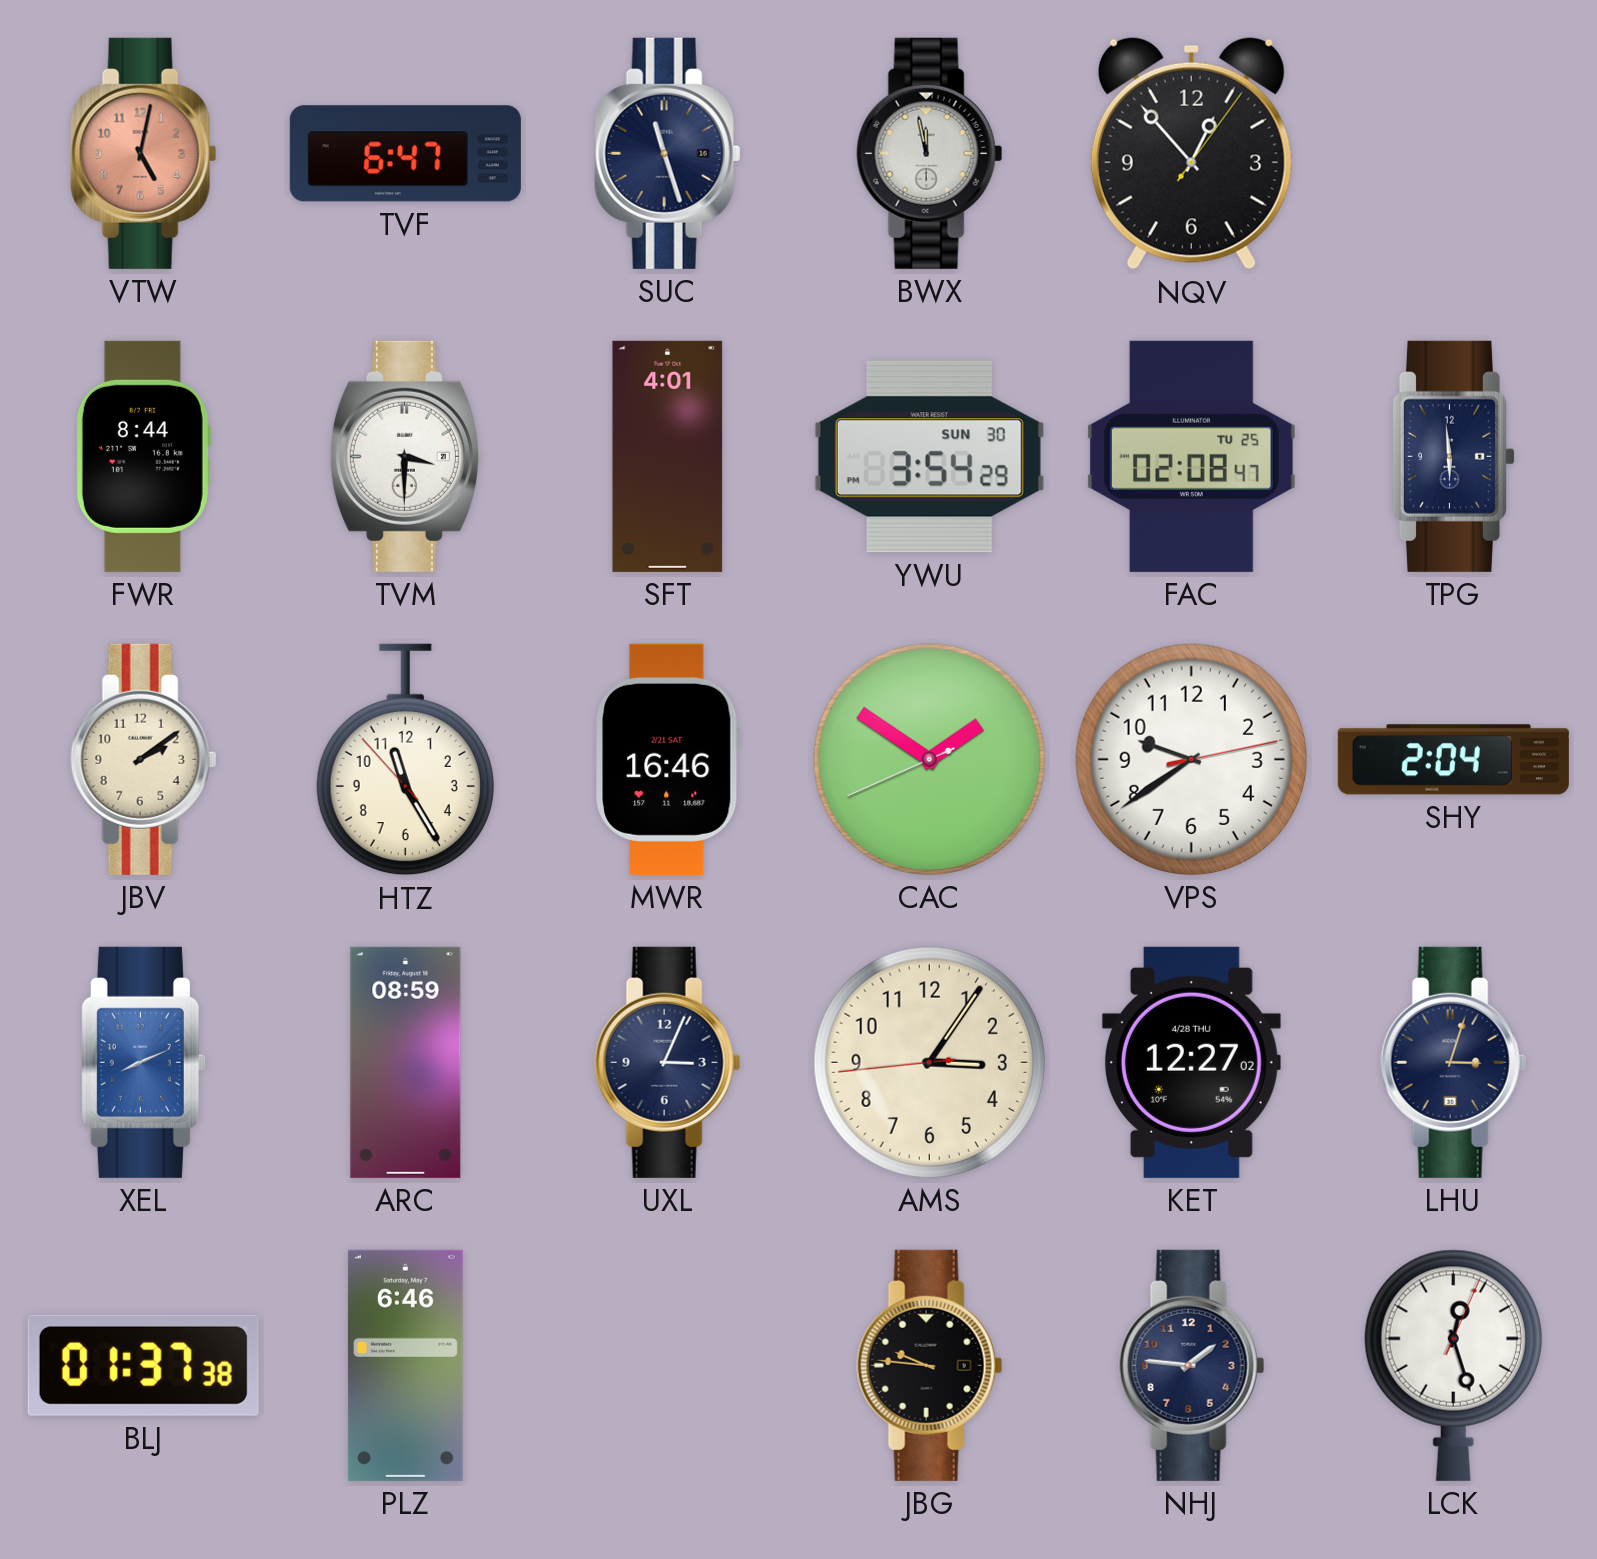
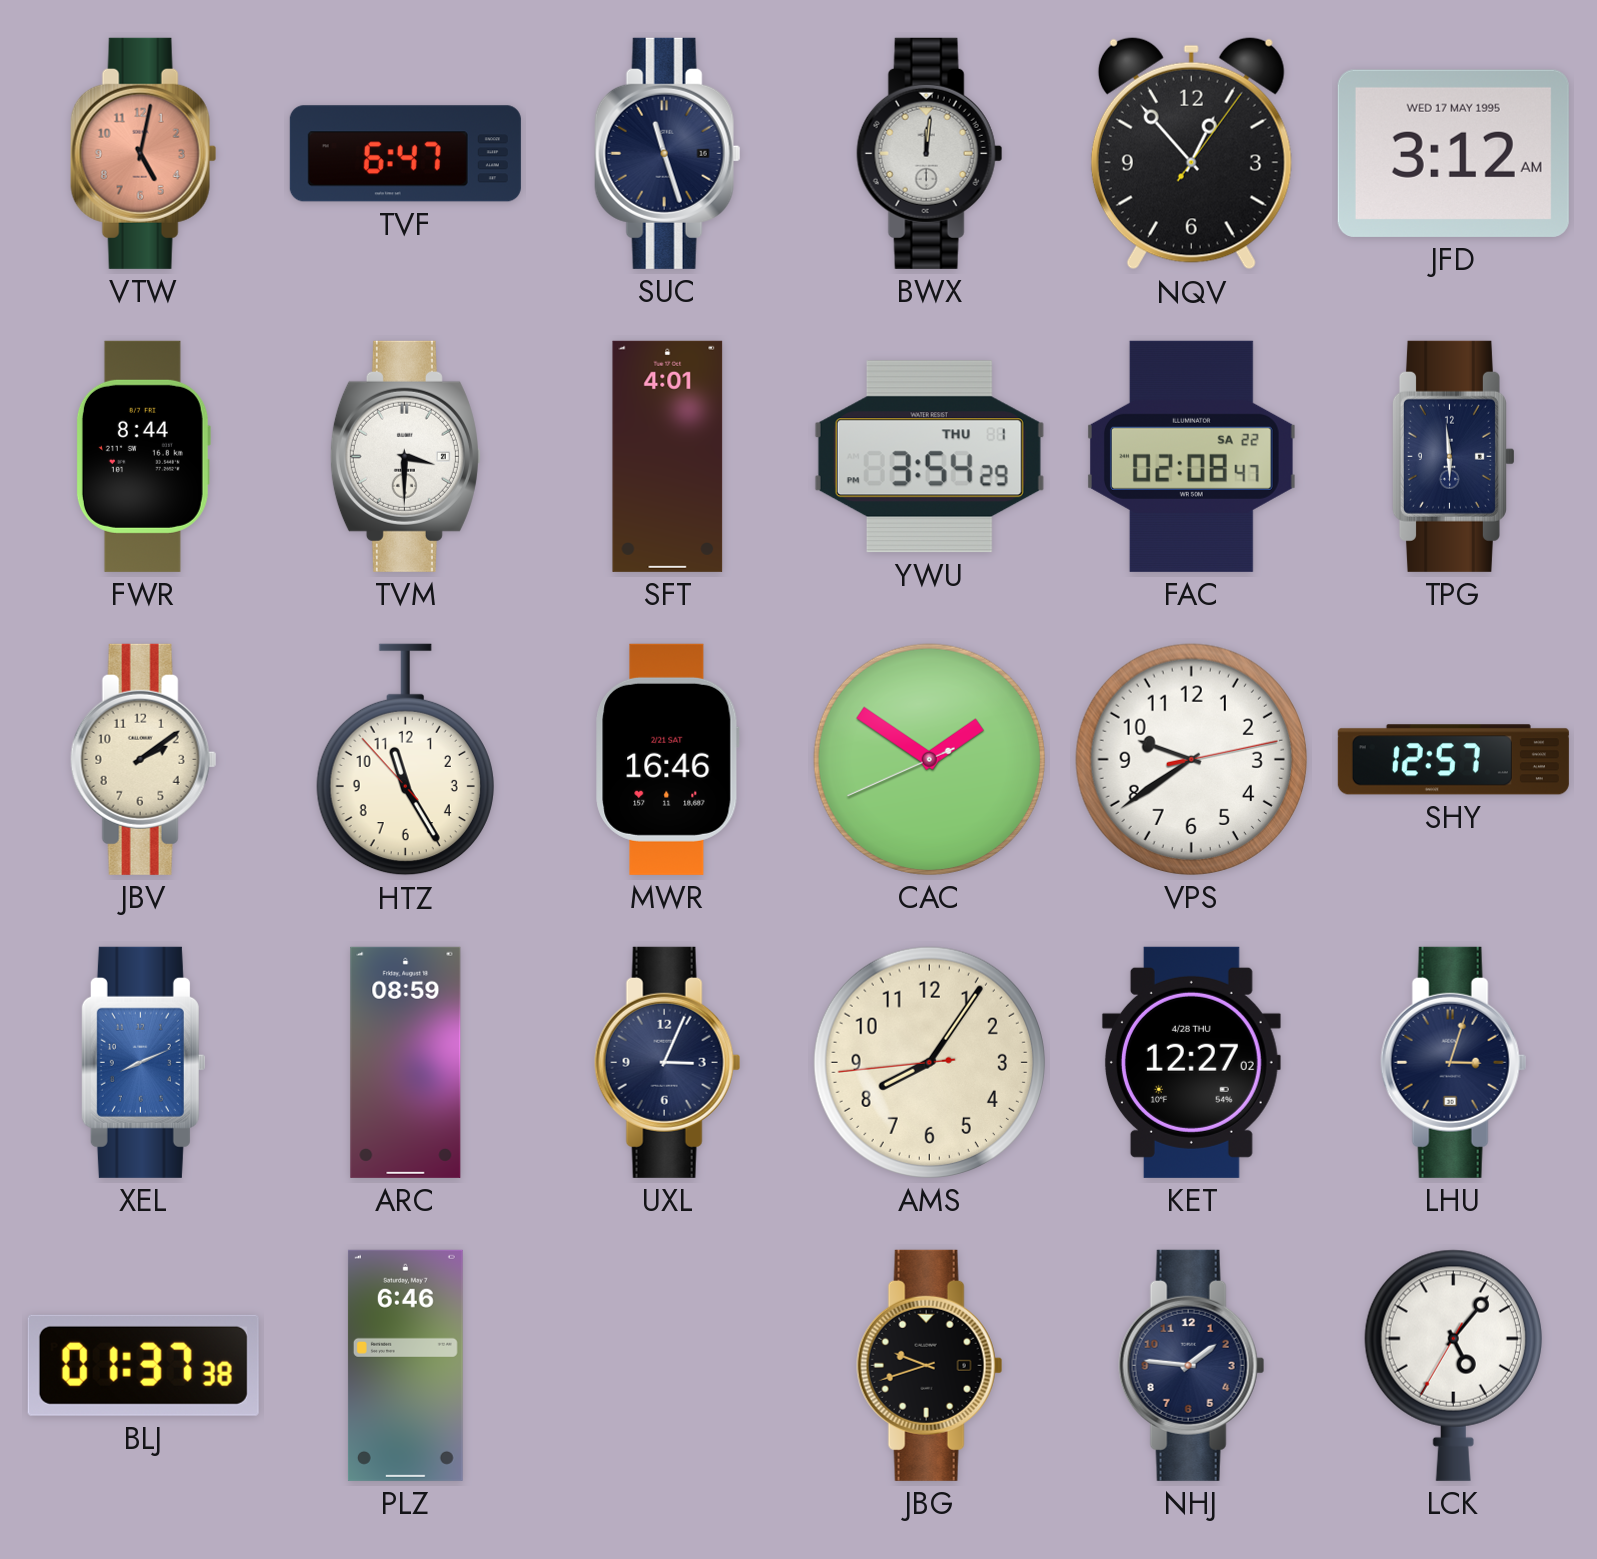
BWX: 11:58 -> 12:01 (930, 153)
JFD: none -> 3:12 (1453, 153)
YWU date: SUN 30 -> THU 1 (929, 457)
FAC date: TU 25 -> SA 22 (1191, 456)
SHY: 2:04 -> 12:57 (1453, 760)
AMS: 3:05 -> 8:05 (929, 1062)
JBG: 9:46 -> 9:42 (930, 1365)
LCK: 12:27 -> 5:06 (1453, 1365)
